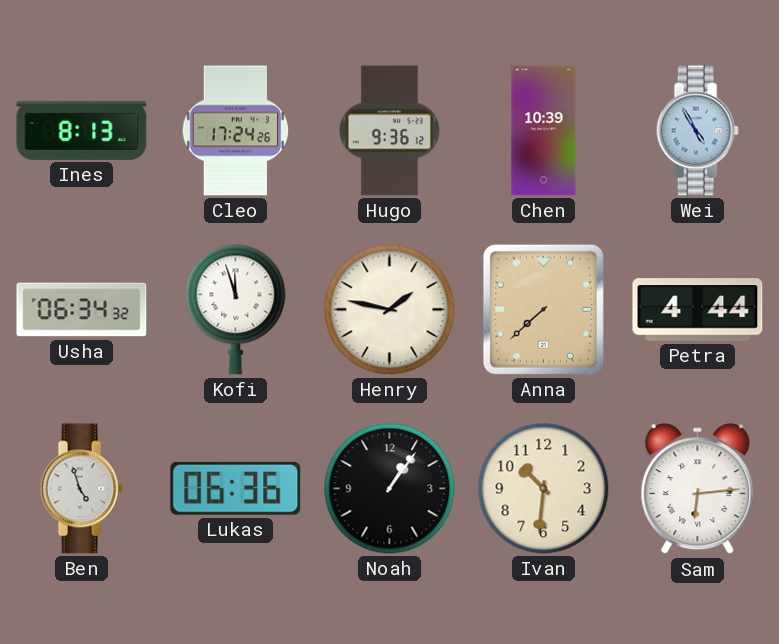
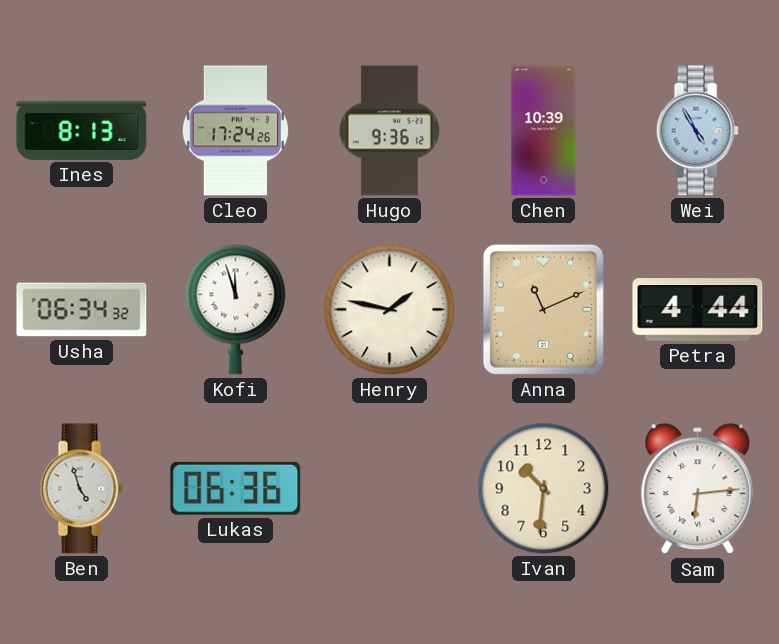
Anna: 7:38 -> 11:11 (543, 309)
Noah: 1:06 -> none (390, 489)
